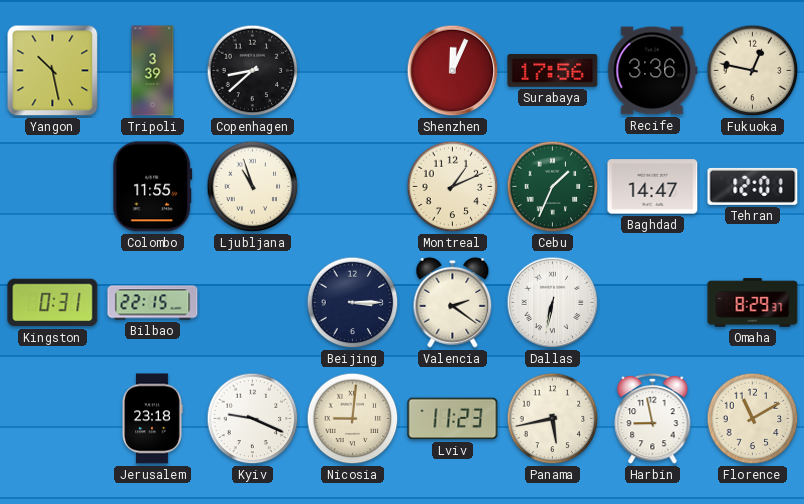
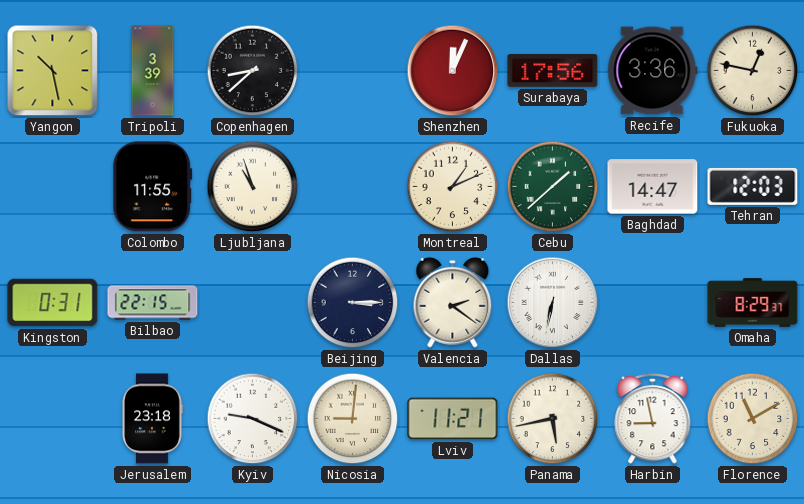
Cebu: 1:34 -> 1:38 (553, 187)
Tehran: 12:01 -> 12:03 (753, 186)
Lviv: 11:23 -> 11:21 (453, 419)
